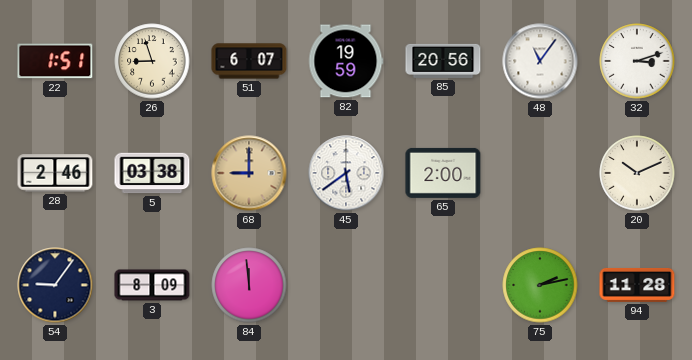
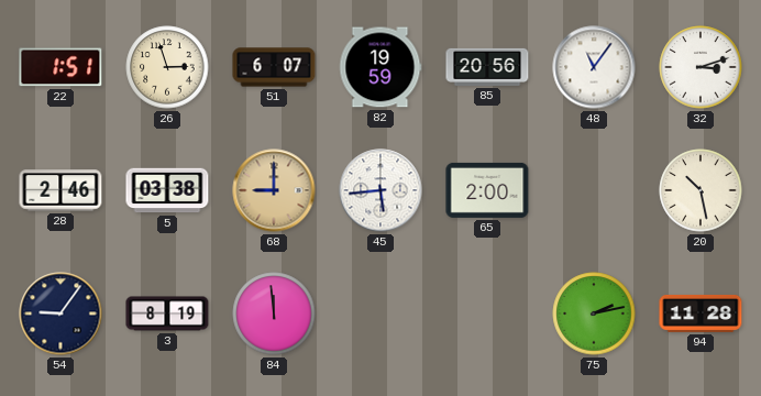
26: 8:57 -> 2:57 (167, 67)
45: 5:39 -> 5:44 (380, 190)
20: 10:11 -> 10:28 (701, 190)
3: 8:09 -> 8:19 (167, 313)
